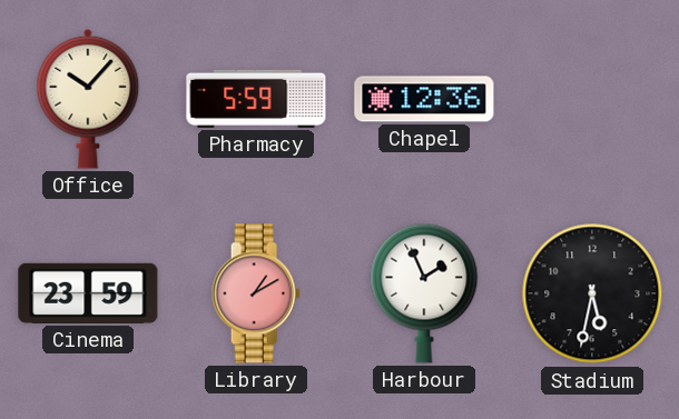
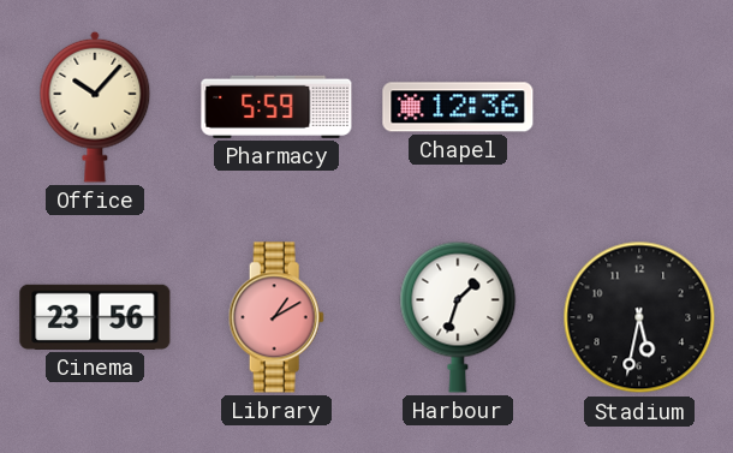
Cinema: 23:59 -> 23:56 (95, 317)
Harbour: 1:56 -> 1:33 (458, 317)
